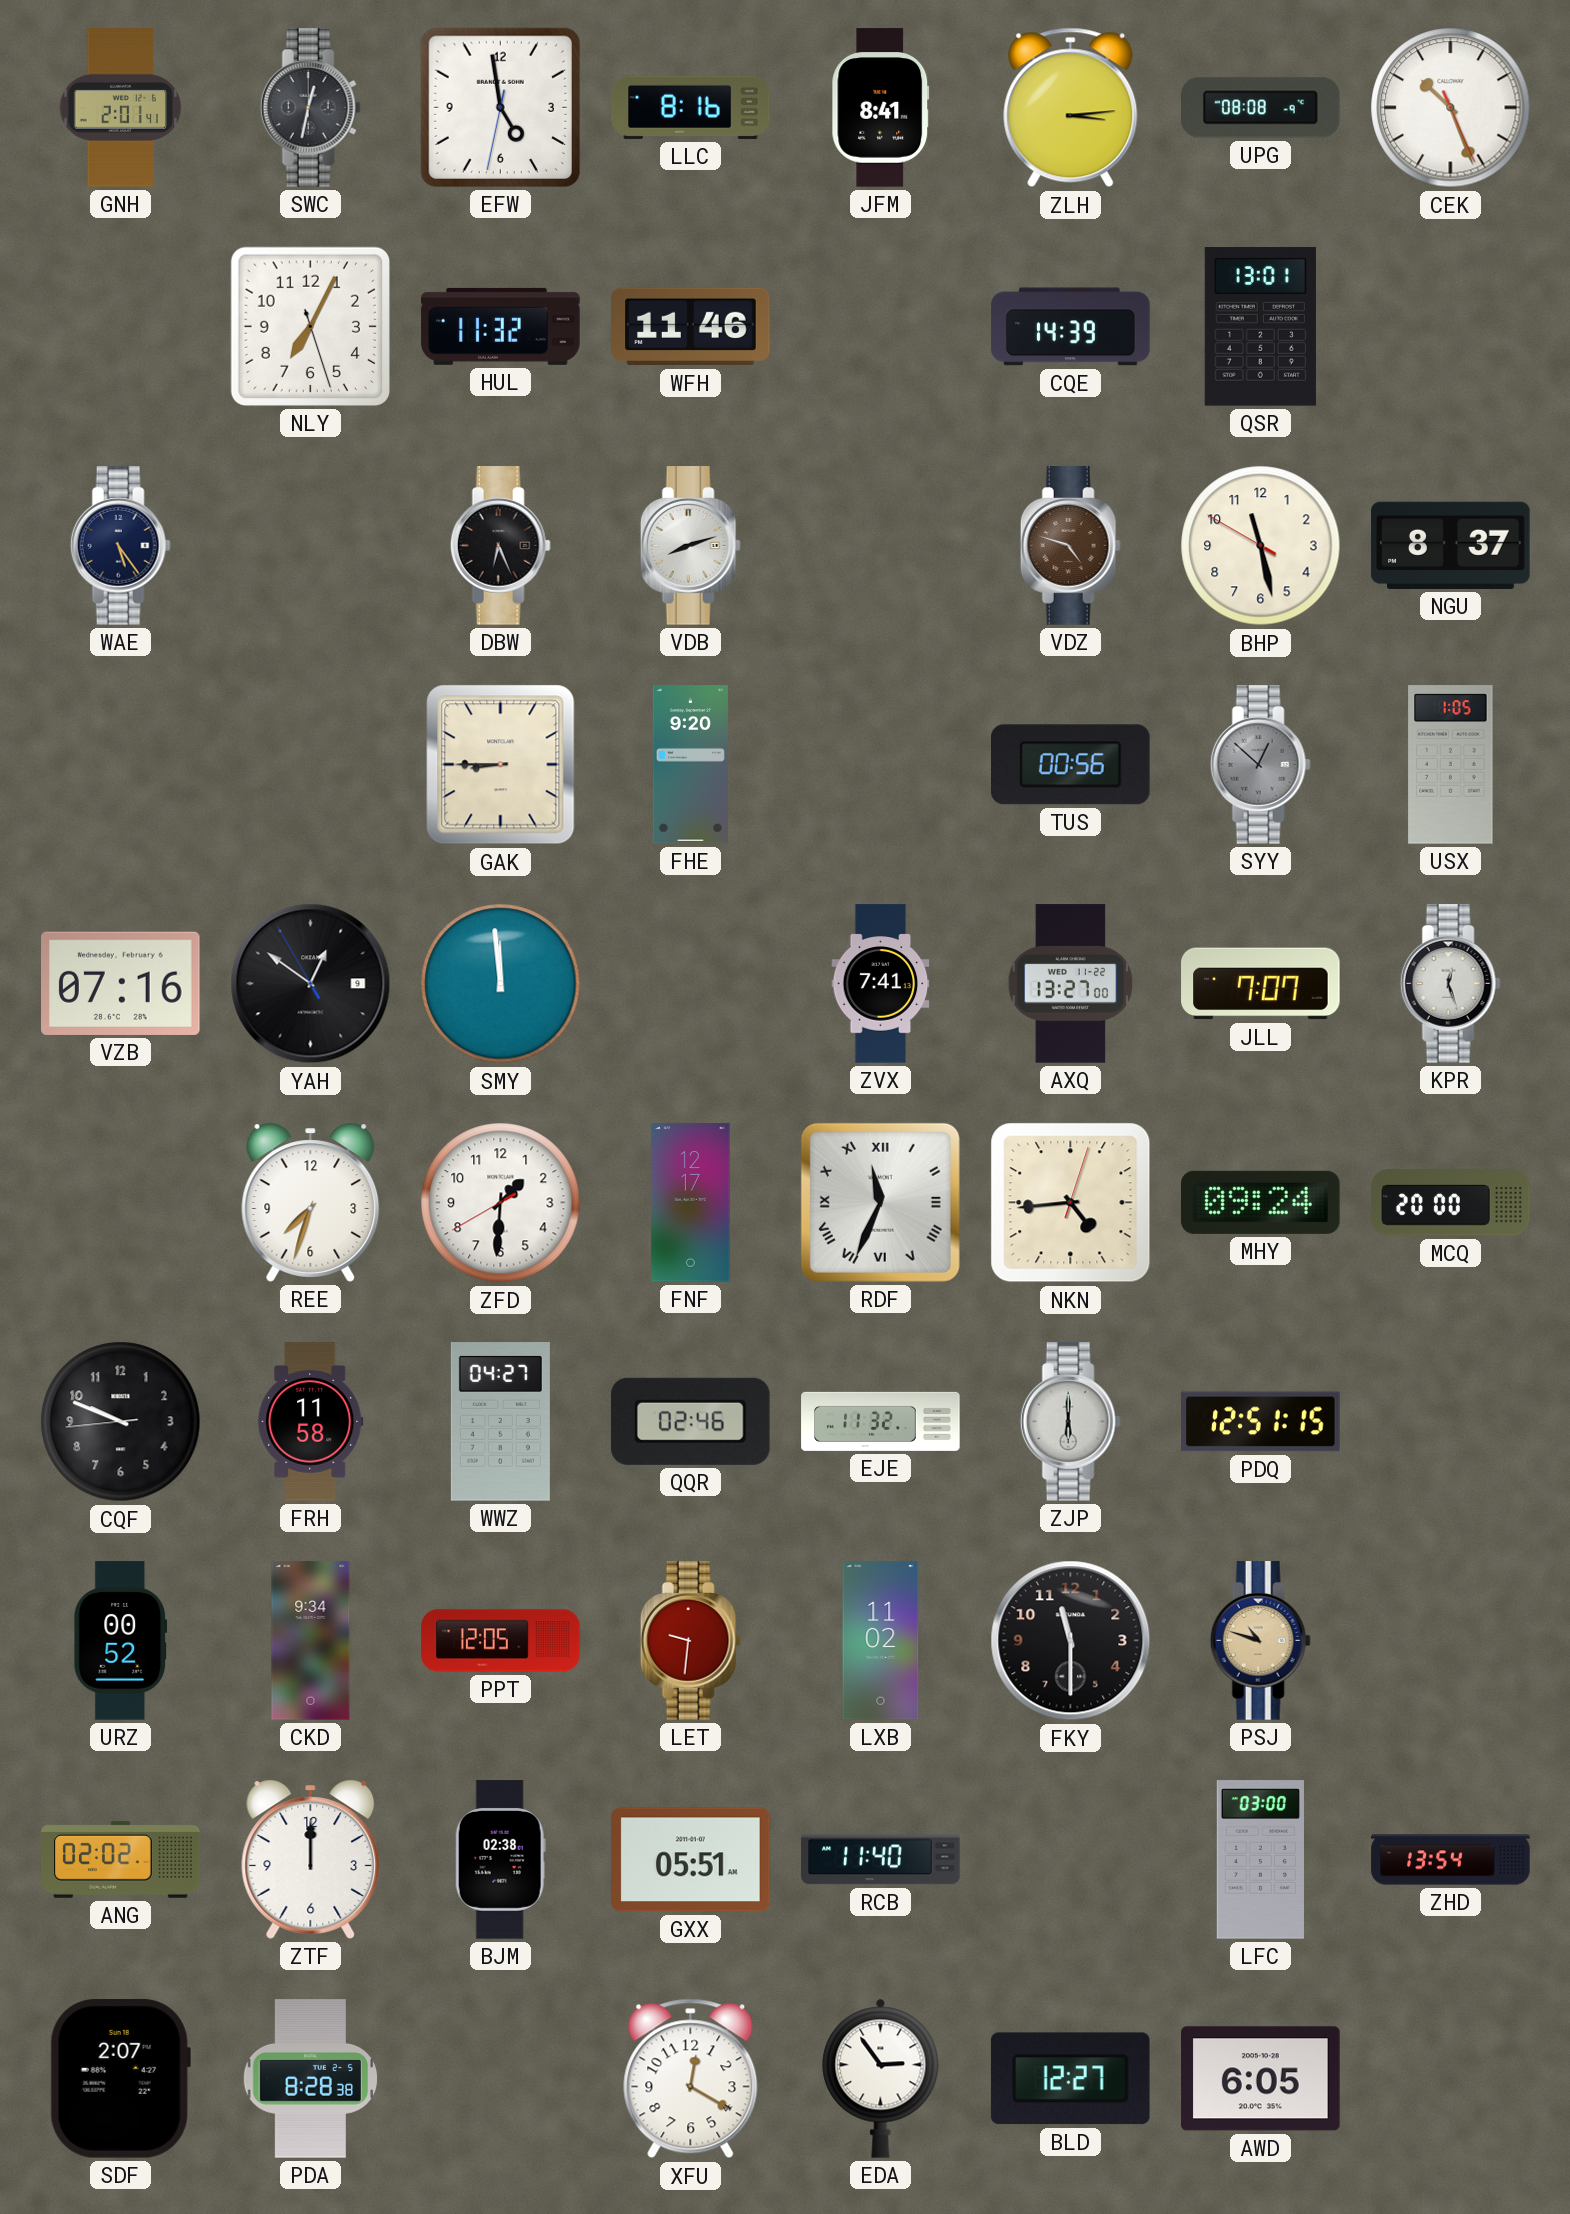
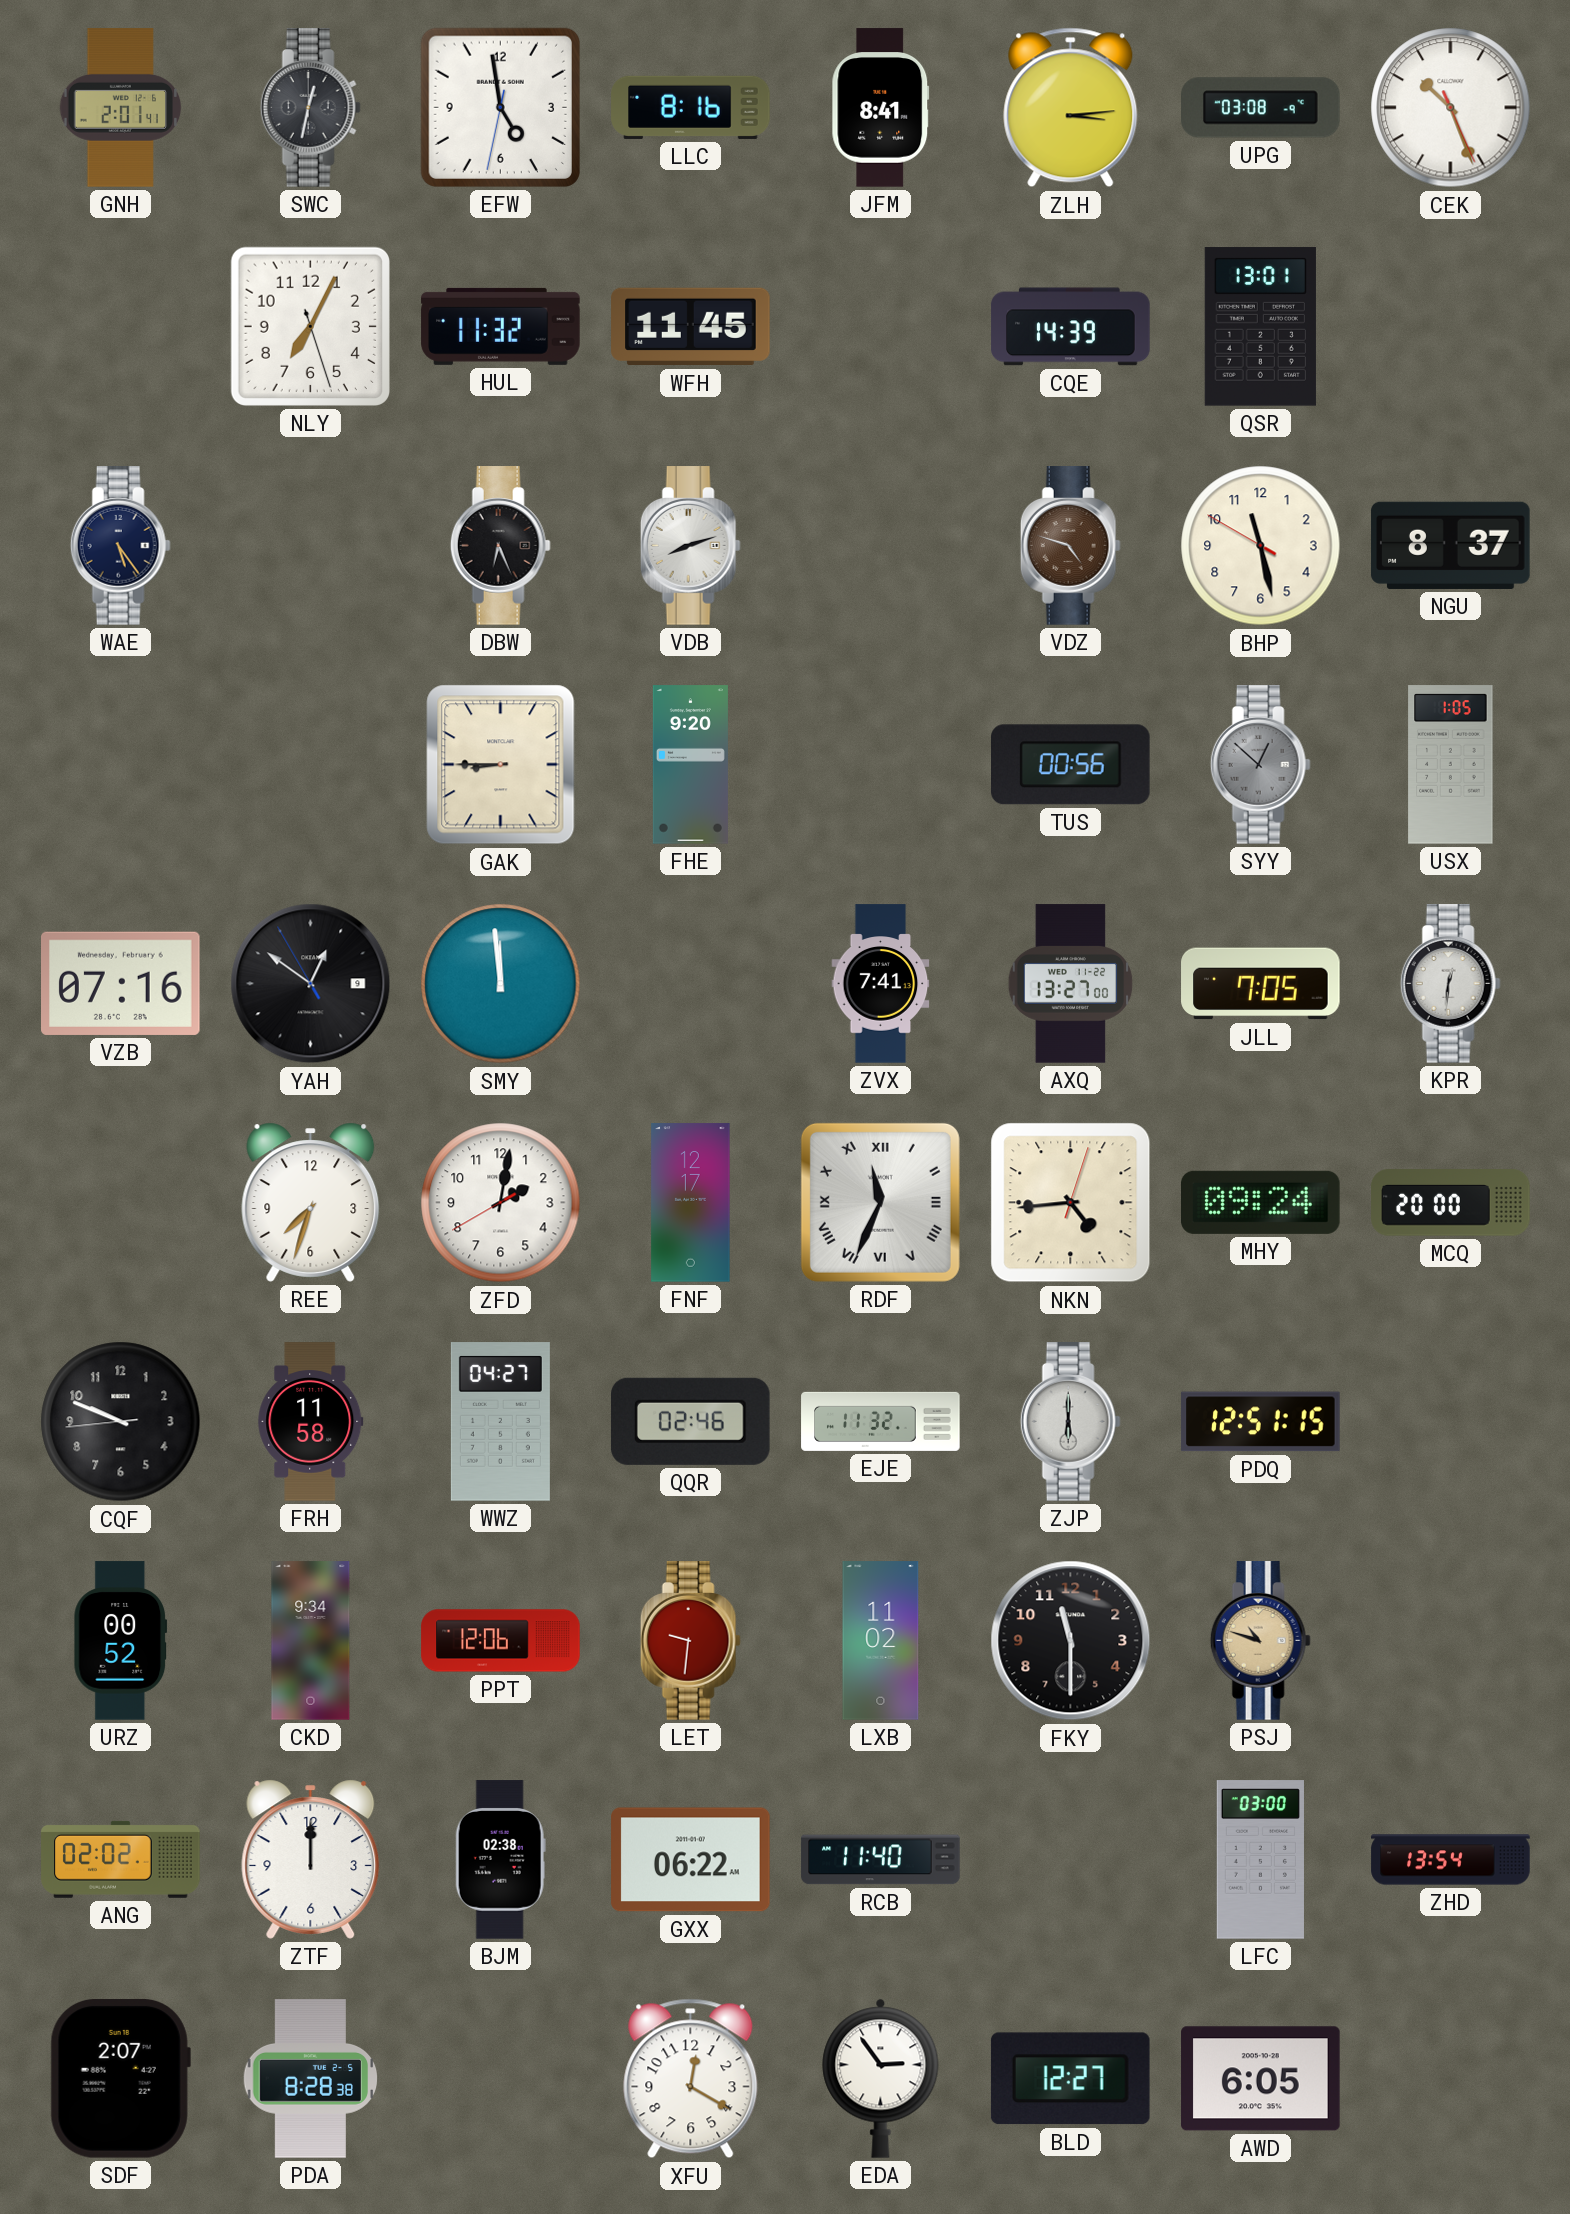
UPG: 08:08 -> 03:08 (1261, 108)
WFH: 11:46 -> 11:45 (691, 327)
JLL: 7:07 -> 7:05 (1261, 984)
KPR: 12:27 -> 12:31 (1450, 984)
ZFD: 1:30 -> 2:01 (501, 1203)
PPT: 12:05 -> 12:06 (501, 1641)
GXX: 05:51 -> 06:22 (691, 1860)
